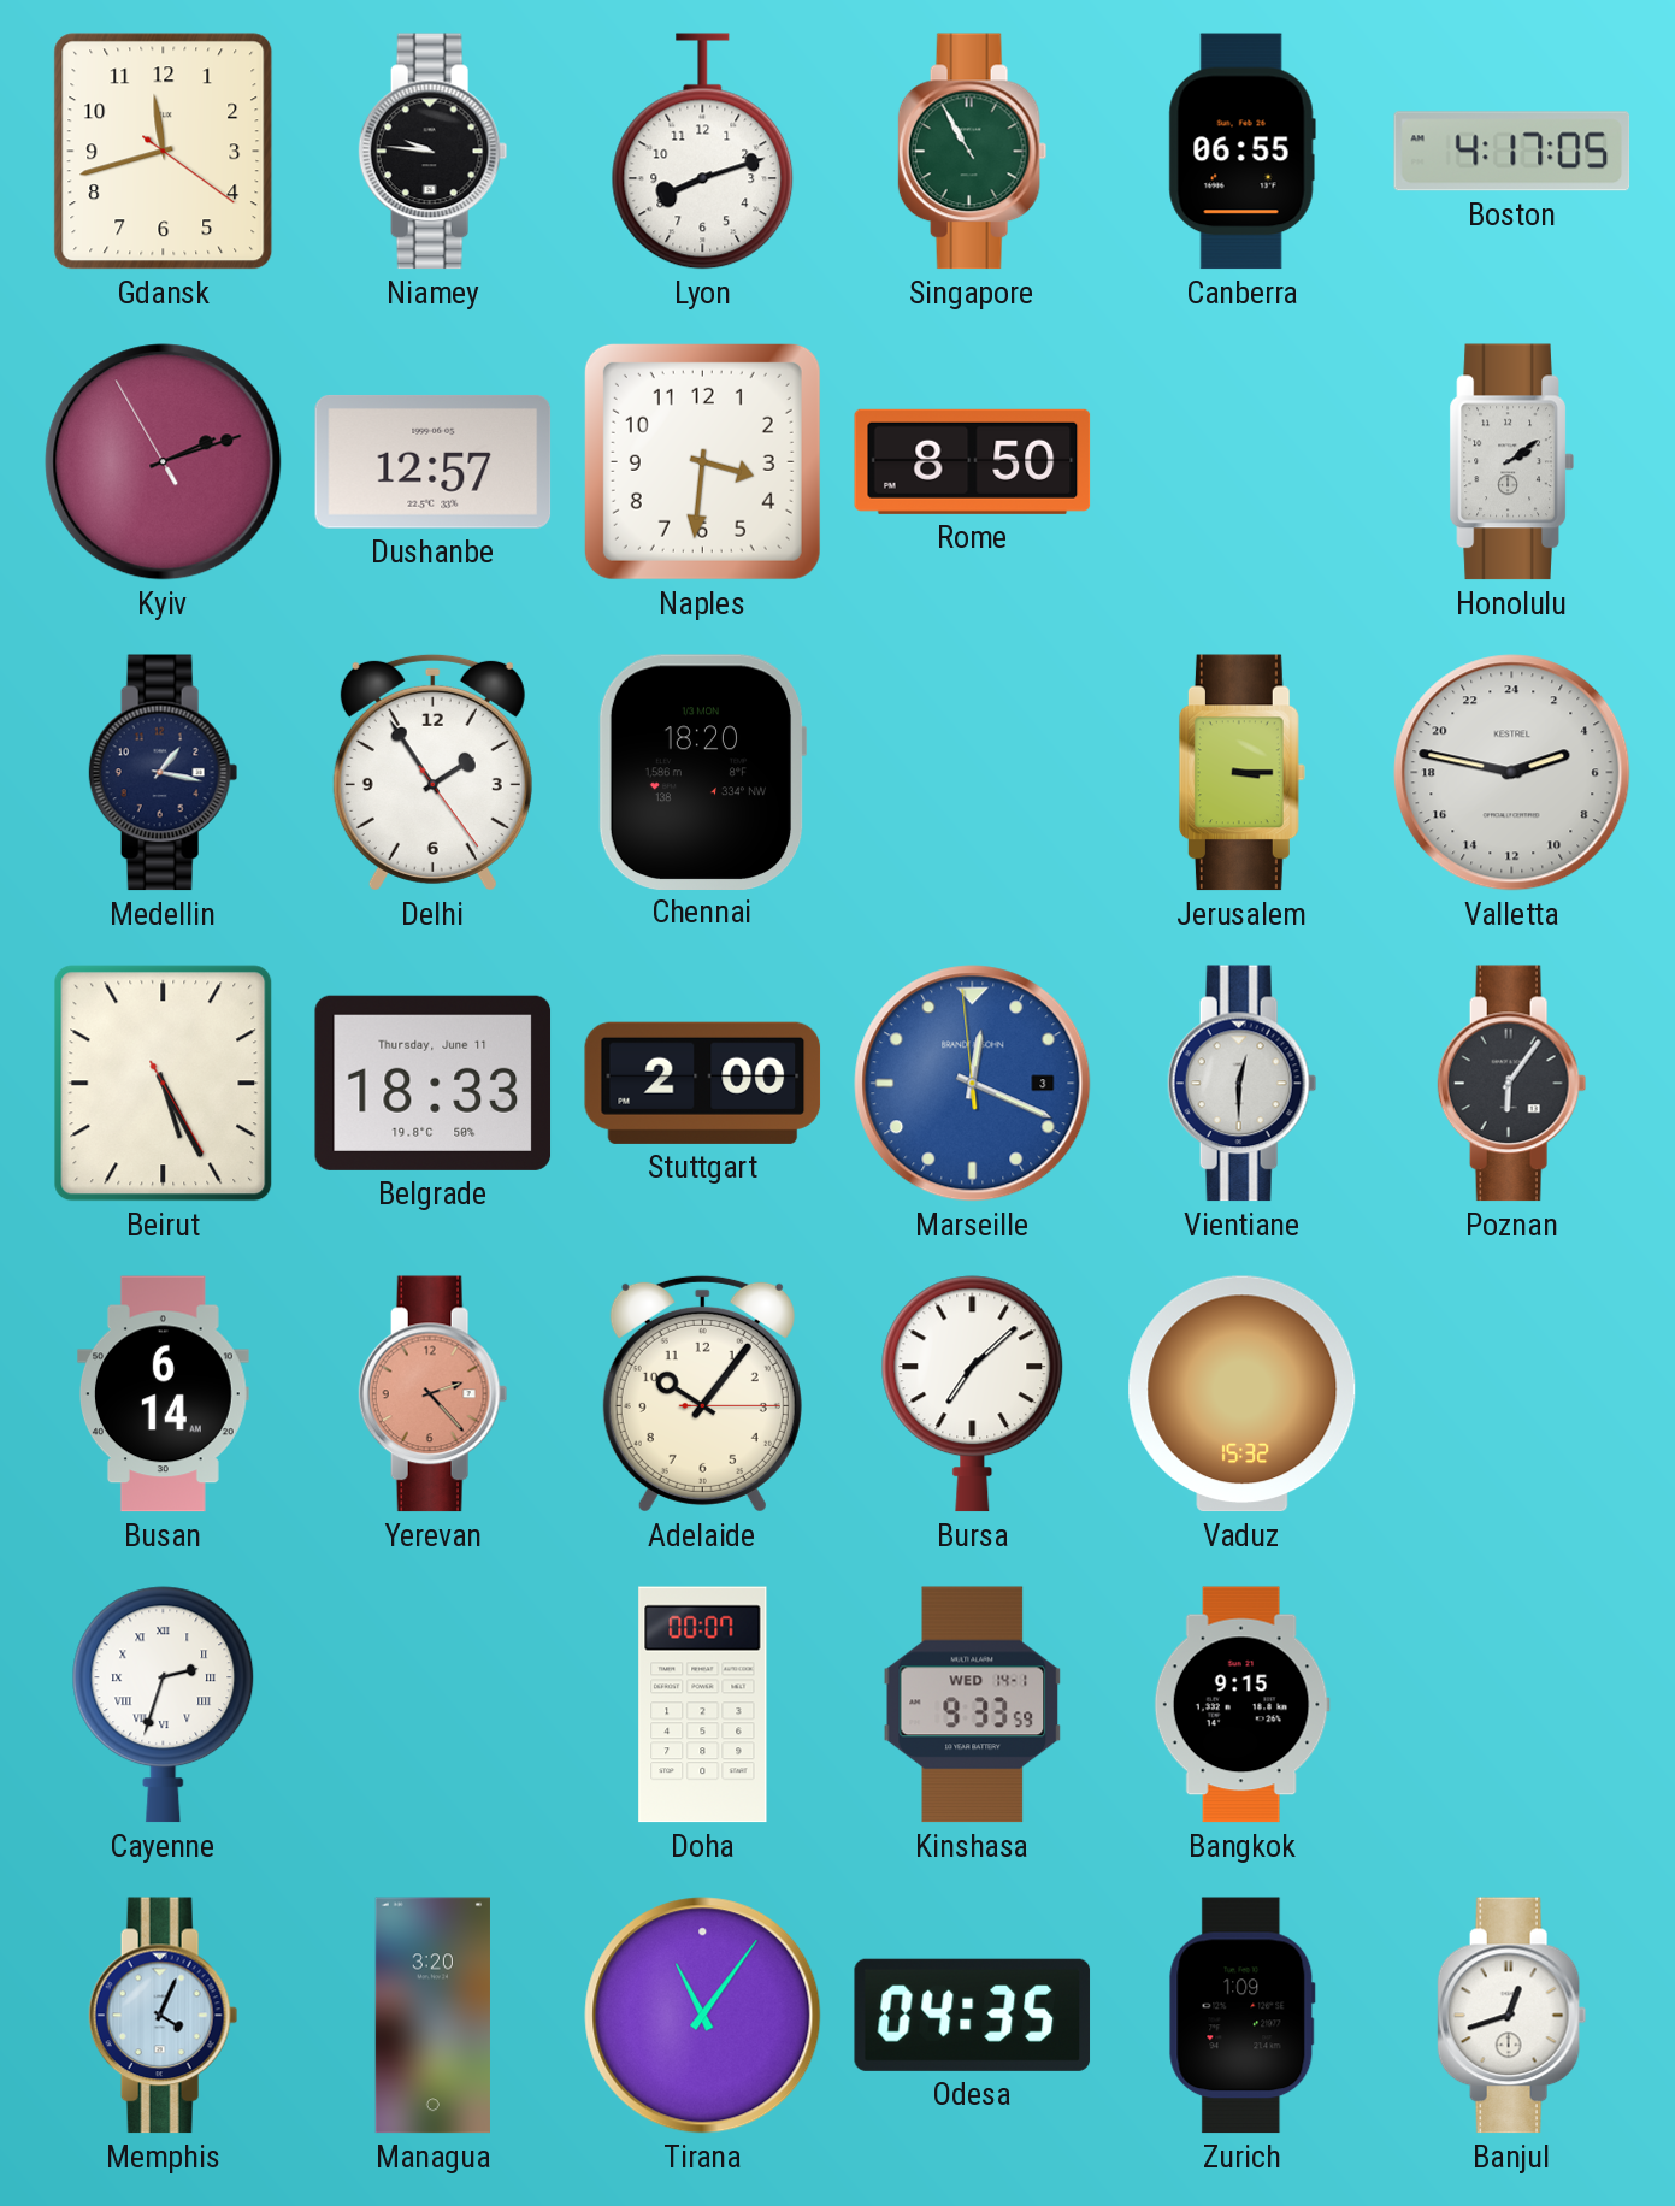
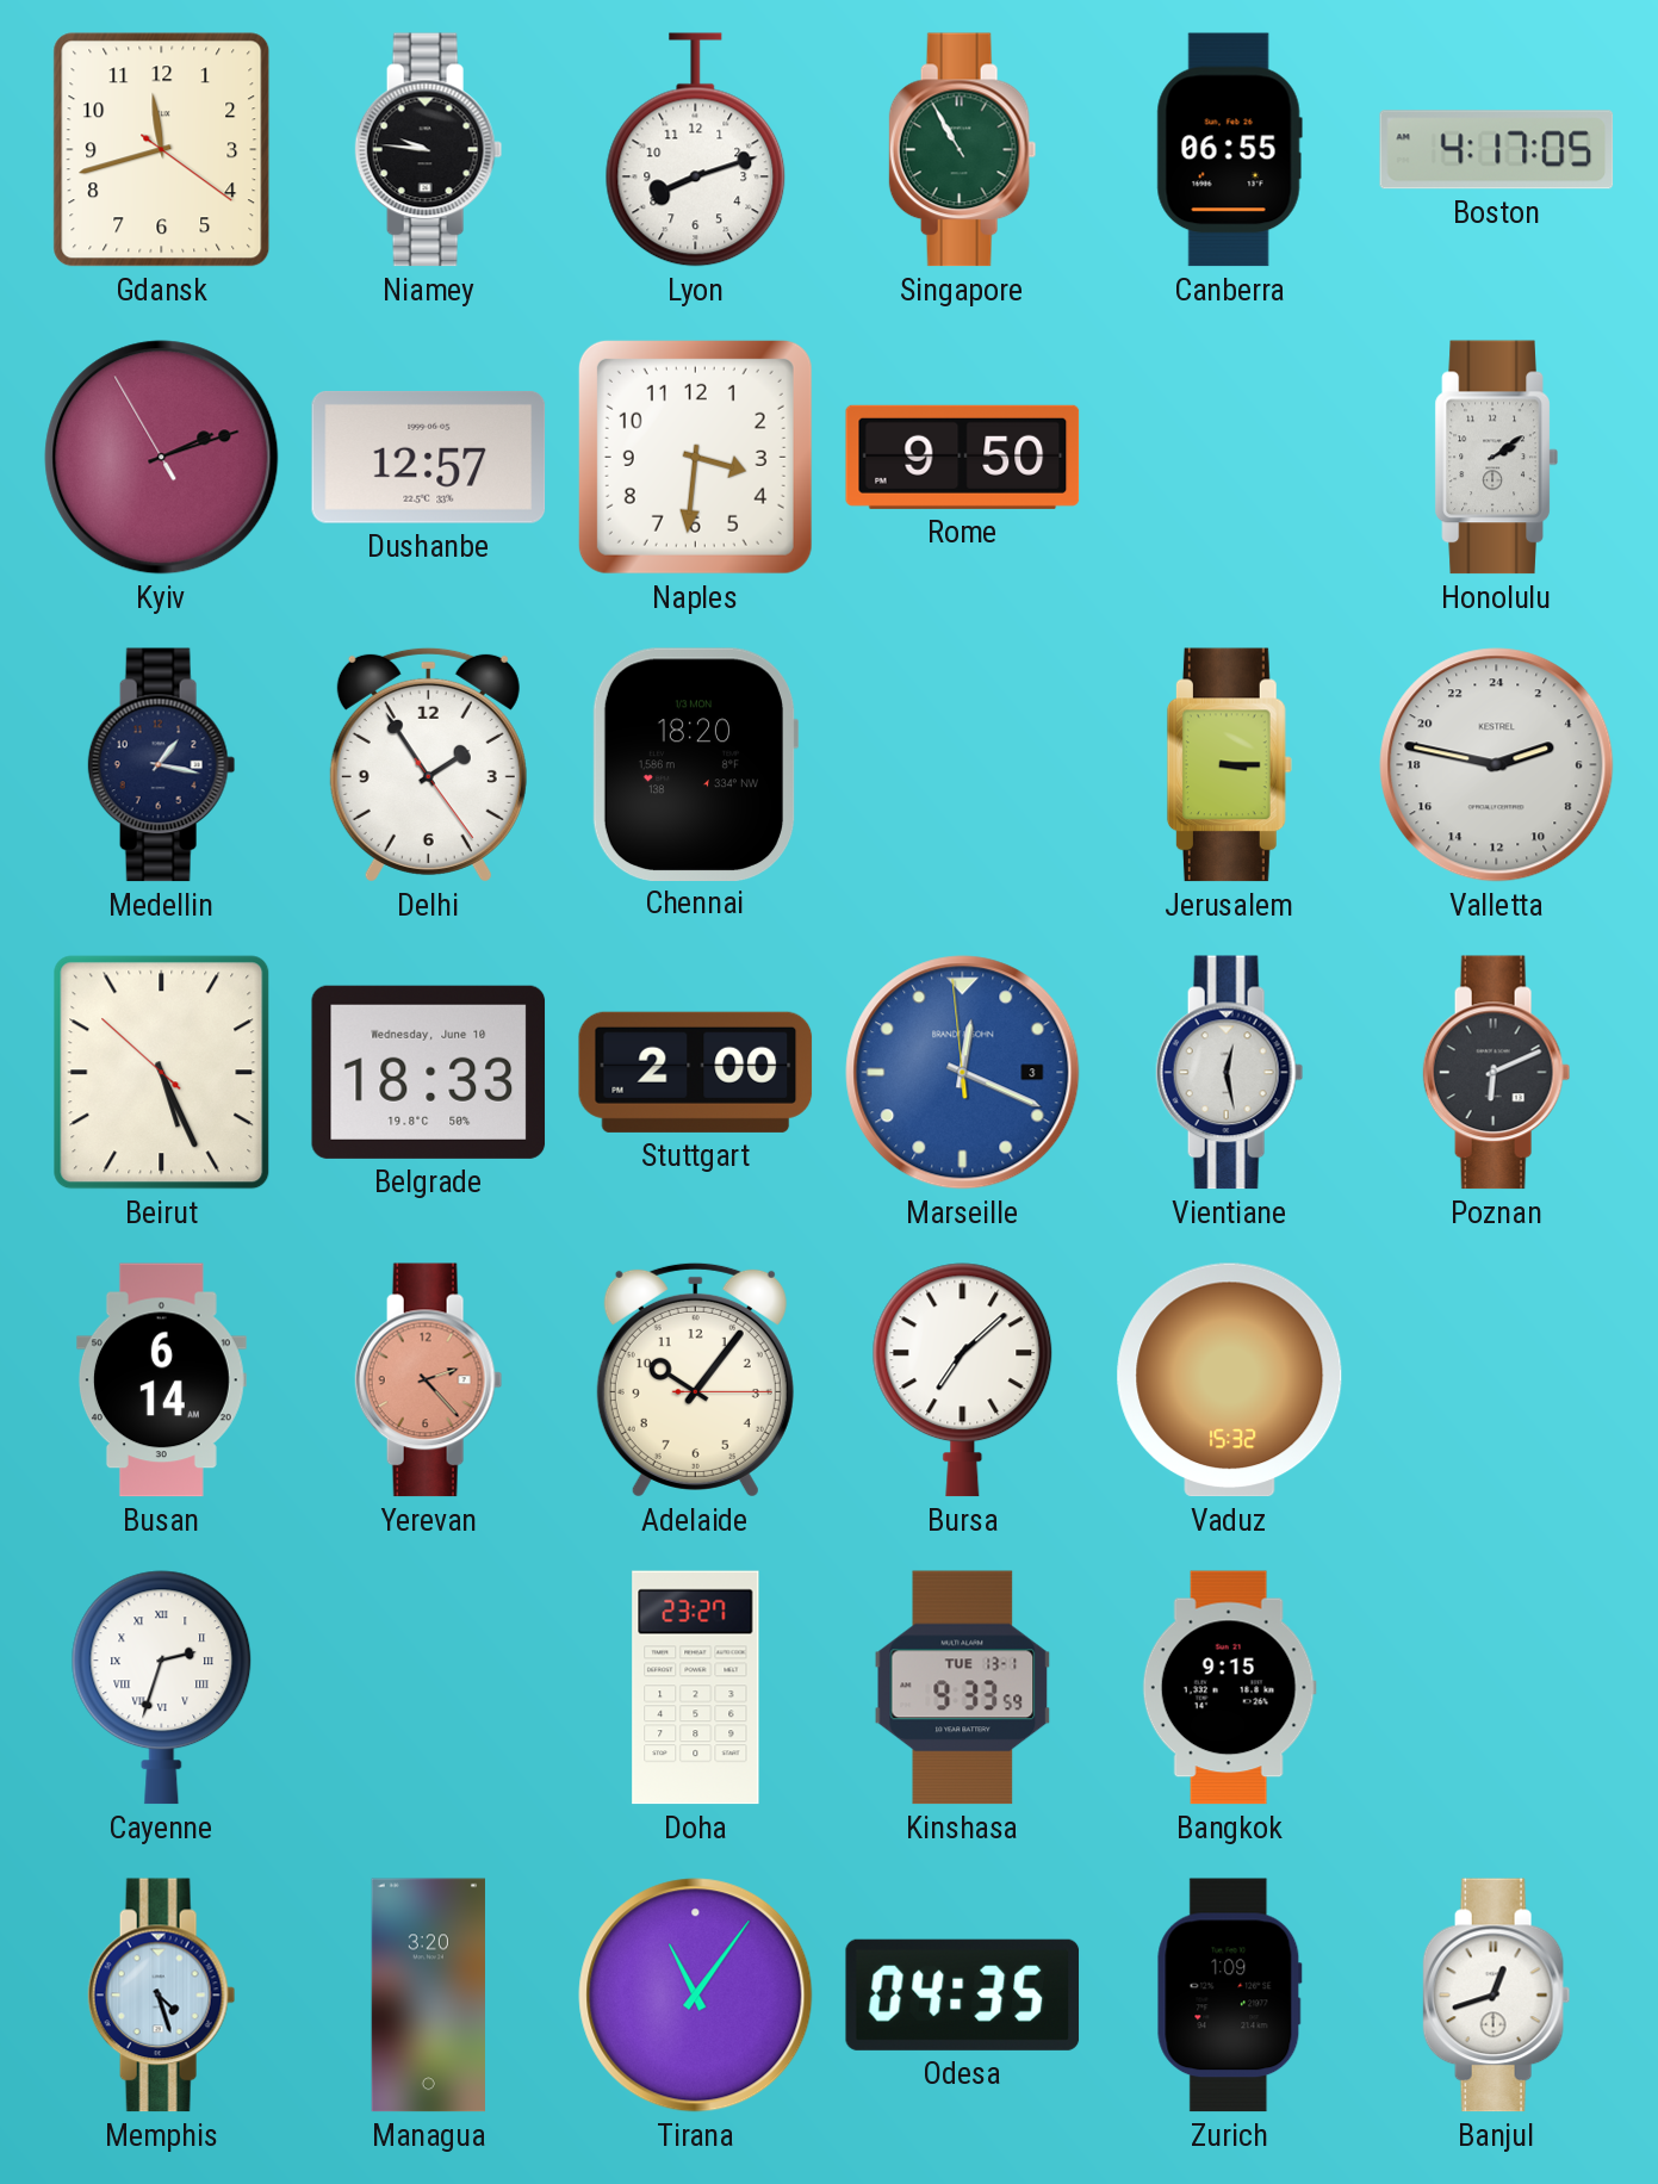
Rome: 8:50 -> 9:50 (963, 457)
Beirut: 5:25:25 -> 5:25:52 (162, 1073)
Belgrade date: Thursday, June 11 -> Wednesday, June 10 (429, 1072)
Vientiane: 12:30 -> 12:28 (1230, 1073)
Poznan: 6:06 -> 6:11 (1497, 1073)
Doha: 00:07 -> 23:27 (696, 1688)
Kinshasa date: WED 14-1 -> TUE 13-1 (963, 1688)
Memphis: 4:04 -> 4:27 (162, 1996)
